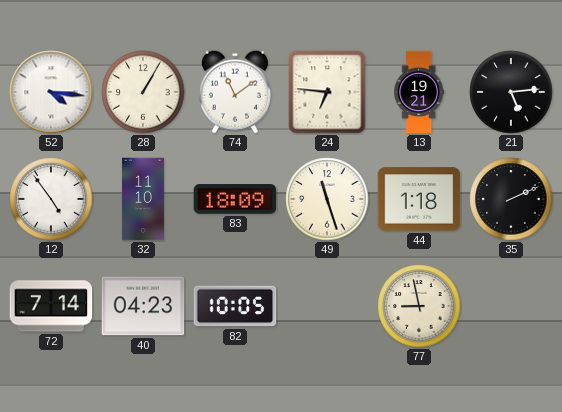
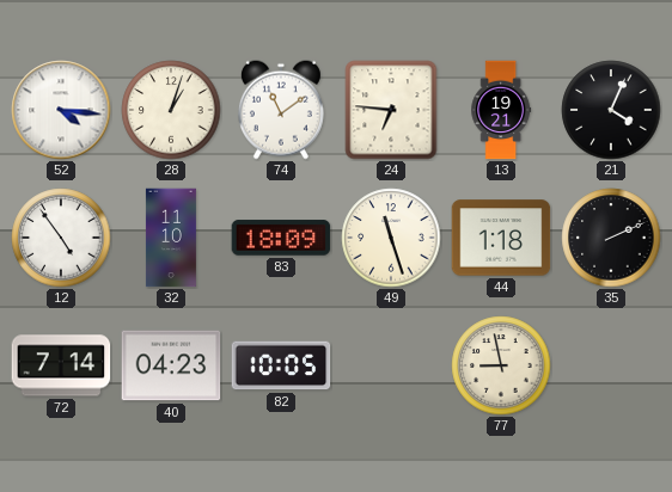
28: 1:05 -> 1:03 (171, 110)
21: 5:14 -> 4:04 (611, 110)
